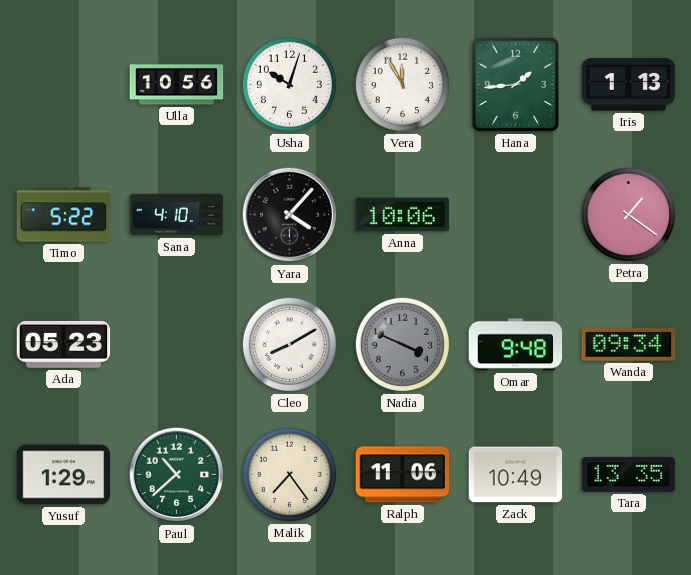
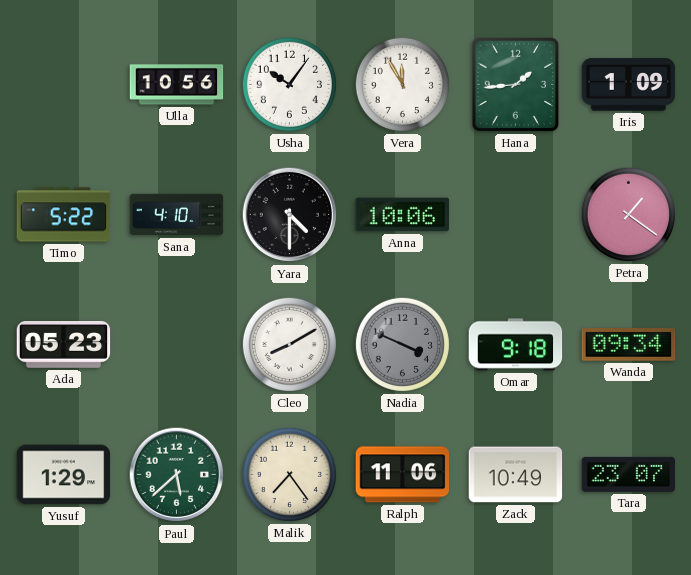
Usha: 10:03 -> 10:06 (289, 84)
Iris: 1:13 -> 1:09 (629, 85)
Yara: 4:07 -> 4:30 (290, 215)
Omar: 9:48 -> 9:18 (516, 345)
Paul: 10:38 -> 5:38 (177, 475)
Tara: 13:35 -> 23:07 (629, 474)
